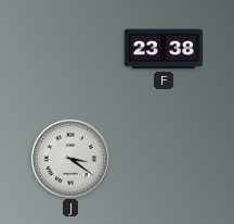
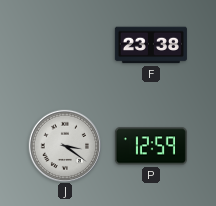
P: none -> 12:59 (151, 146)
